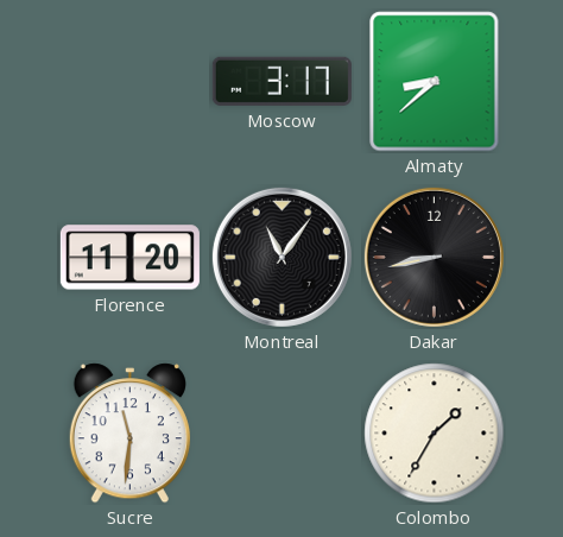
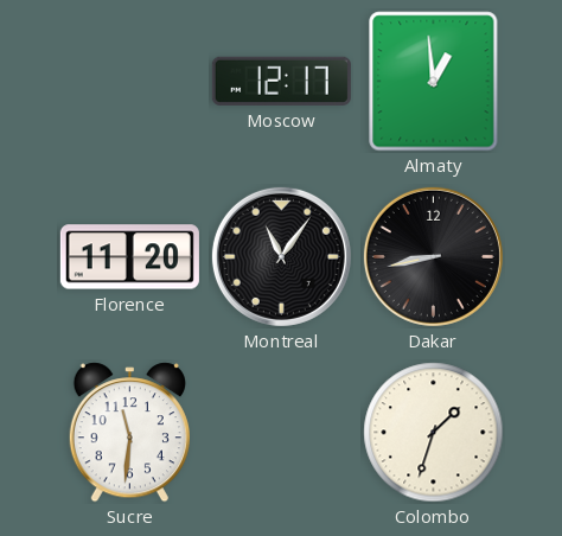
Moscow: 3:17 -> 12:17 (281, 81)
Almaty: 8:38 -> 12:59 (434, 82)
Colombo: 1:35 -> 1:33 (434, 433)
